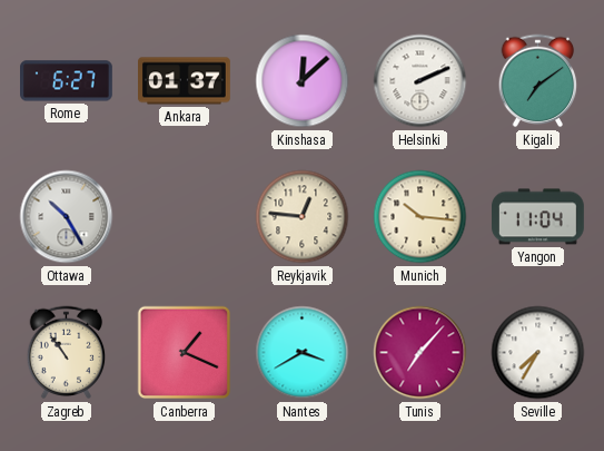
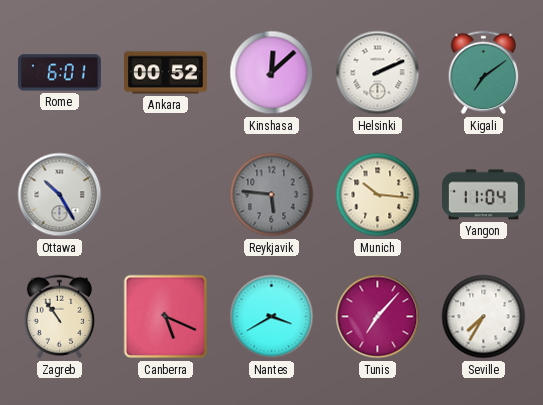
Rome: 6:27 -> 6:01 (60, 73)
Ankara: 01:37 -> 00:52 (166, 73)
Reykjavik: 12:46 -> 5:46 (272, 195)
Reykjavik dial: cream -> grey (272, 195)
Canberra: 1:19 -> 5:19 (166, 317)
